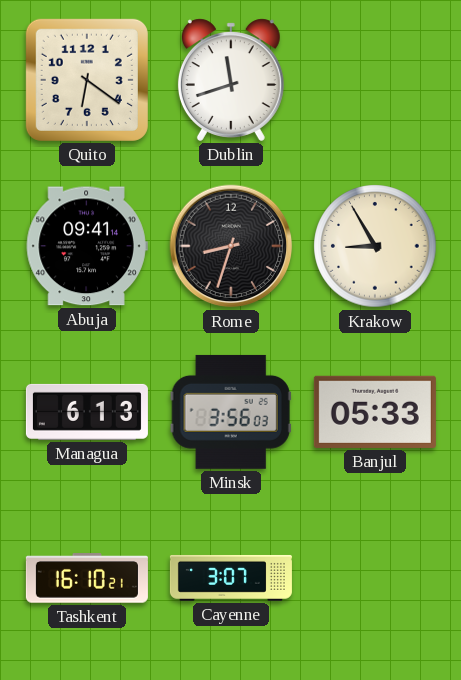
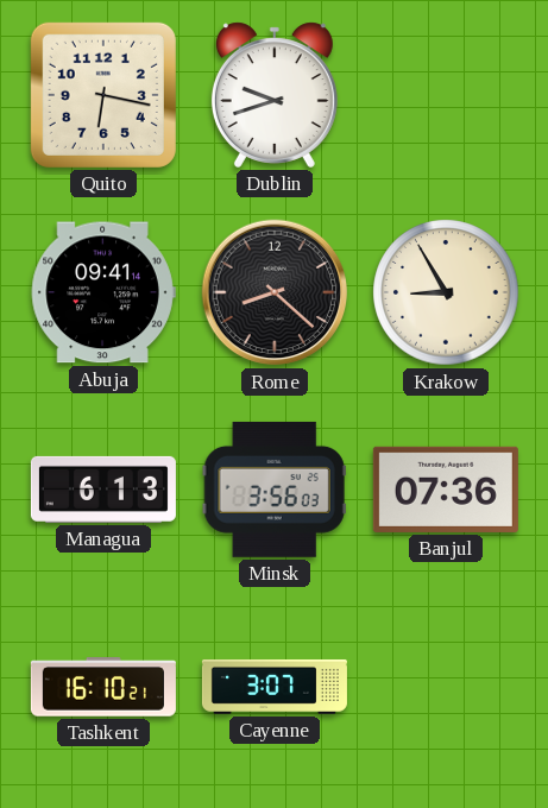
Quito: 6:21 -> 6:17 (103, 95)
Dublin: 11:42 -> 9:42 (275, 95)
Rome: 8:33 -> 8:22 (275, 292)
Banjul: 05:33 -> 07:36 (446, 490)
